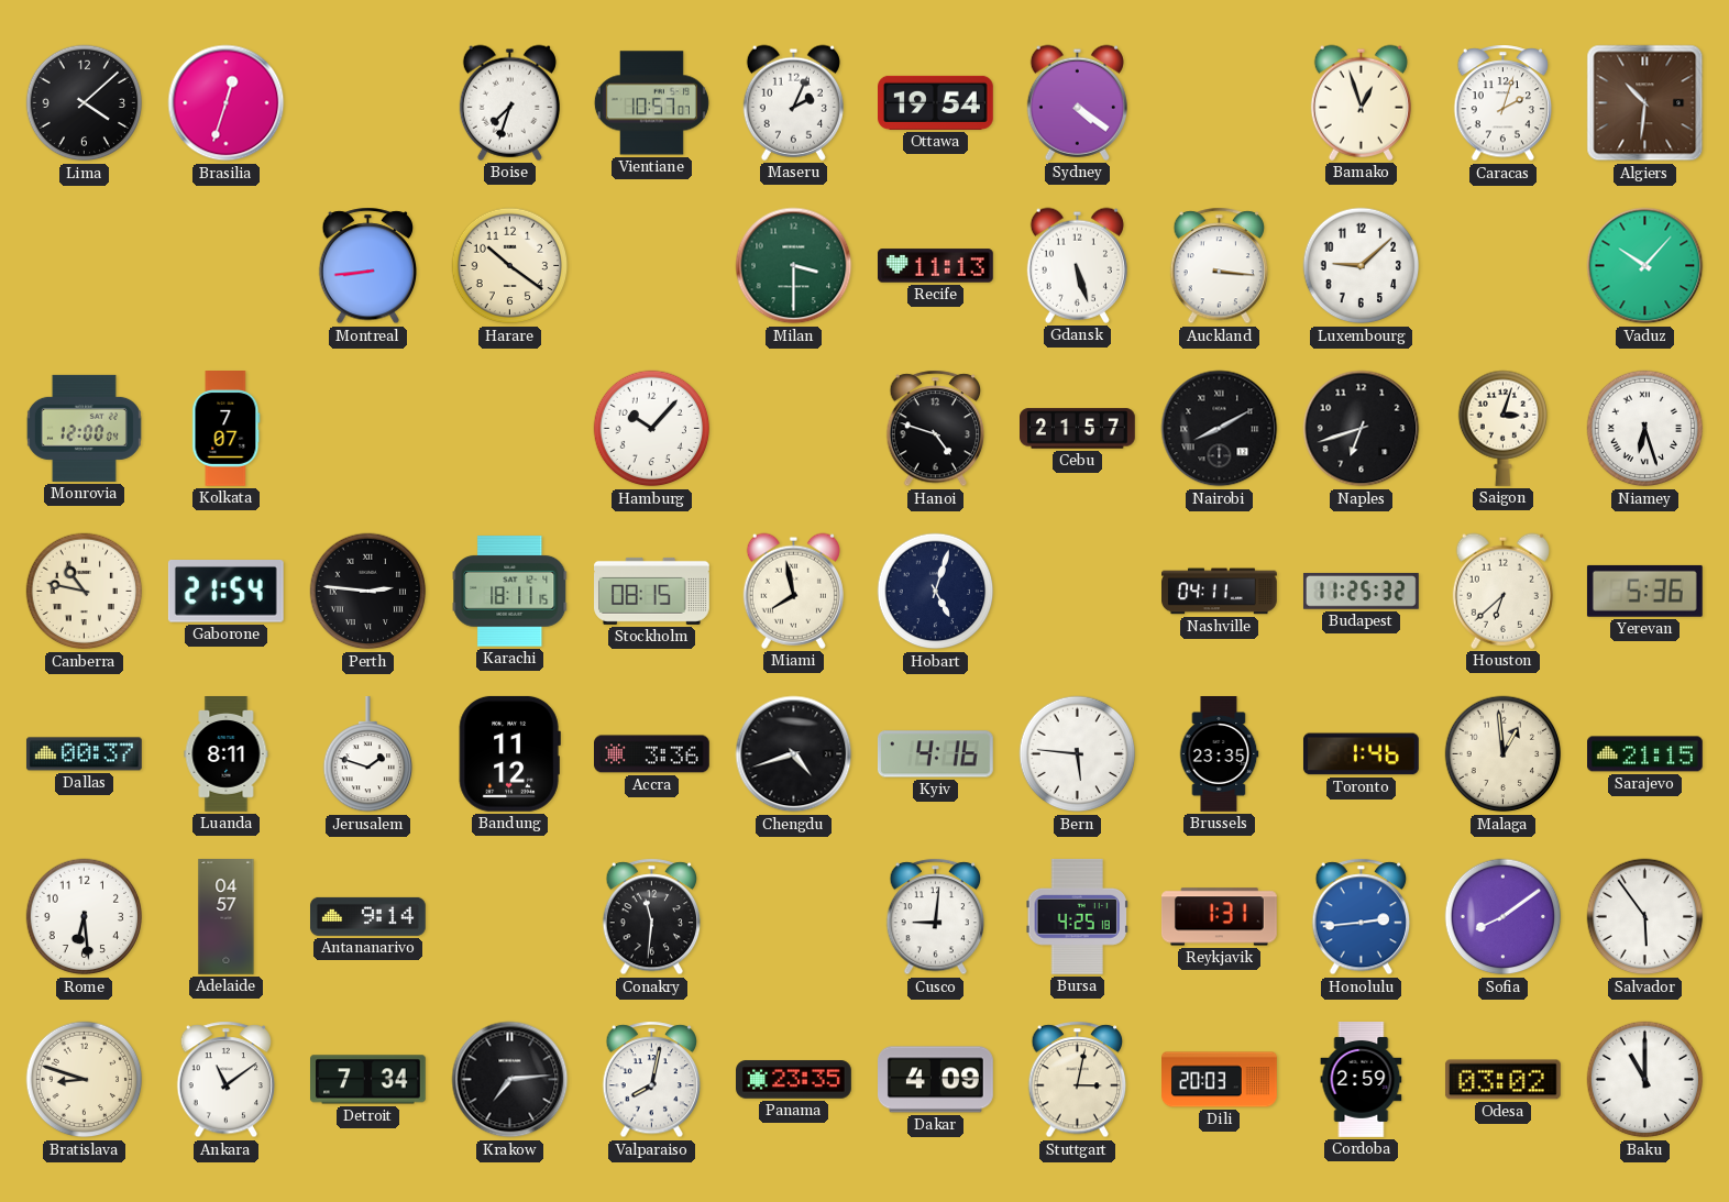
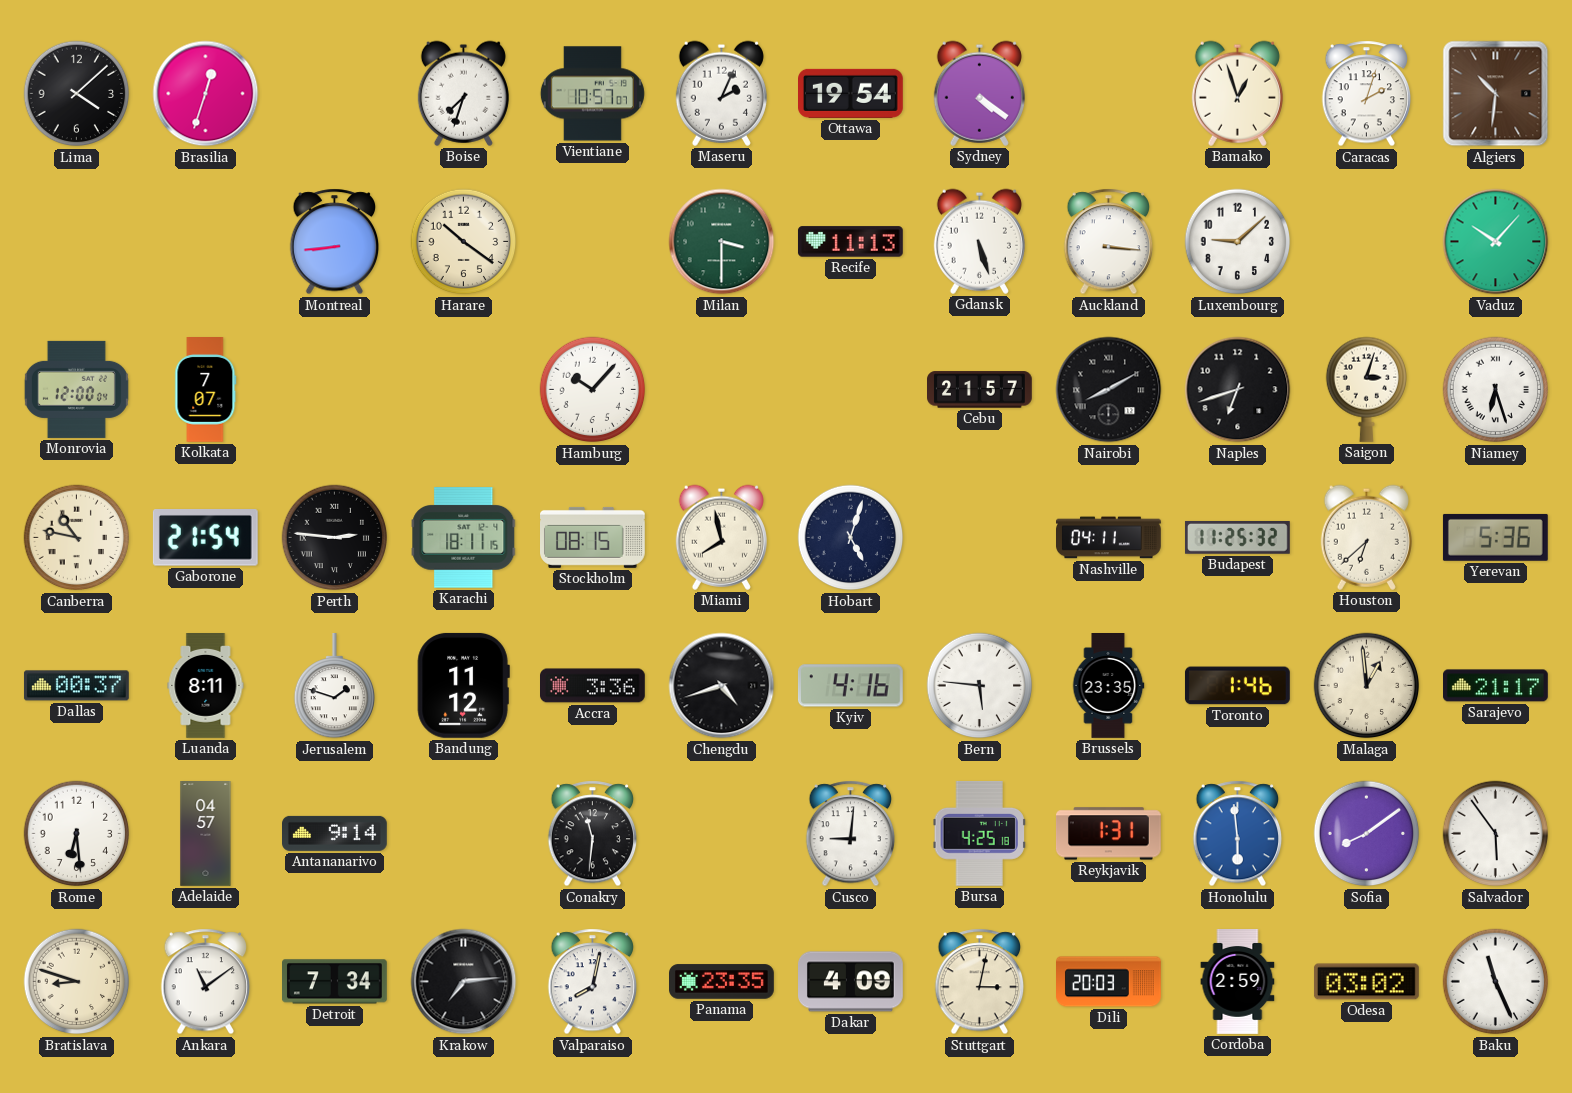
Hanoi: 4:48 -> none (936, 429)
Sarajevo: 21:15 -> 21:17 (1496, 686)
Honolulu: 2:44 -> 5:59 (1238, 834)
Baku: 11:00 -> 11:26 (1496, 982)
